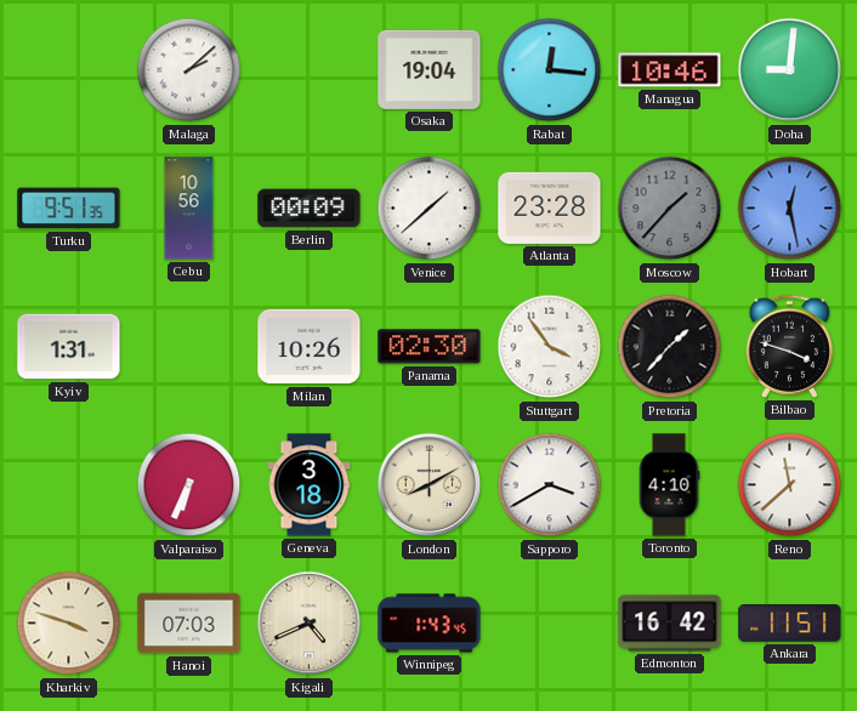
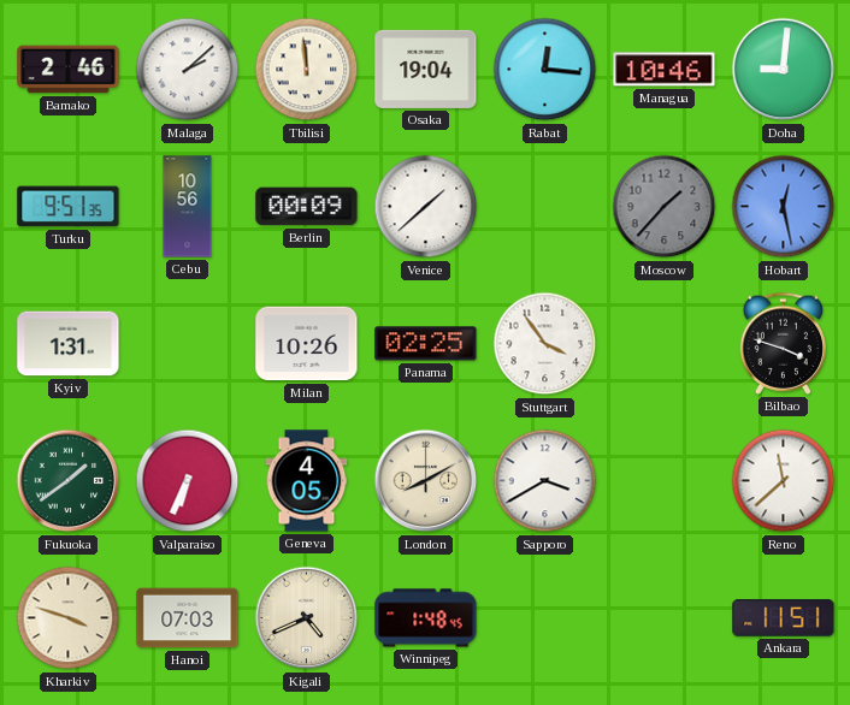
Bamako: none -> 2:46 (69, 70)
Tbilisi: none -> 11:59 (307, 70)
Atlanta: 23:28 -> none (550, 207)
Panama: 02:30 -> 02:25 (426, 344)
Pretoria: 1:37 -> none (670, 347)
Fukuoka: none -> 1:39 (69, 481)
Geneva: 3:18 -> 4:05 (307, 481)
Toronto: 4:10 -> none (669, 485)
Winnipeg: 1:43 -> 1:48 (426, 618)
Edmonton: 16:42 -> none (670, 624)
